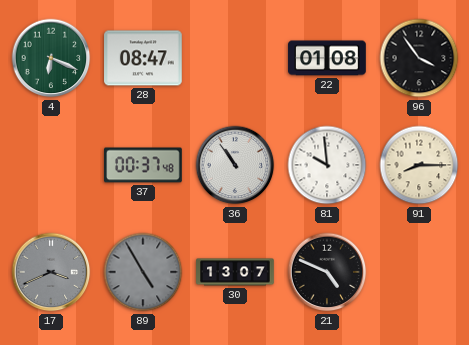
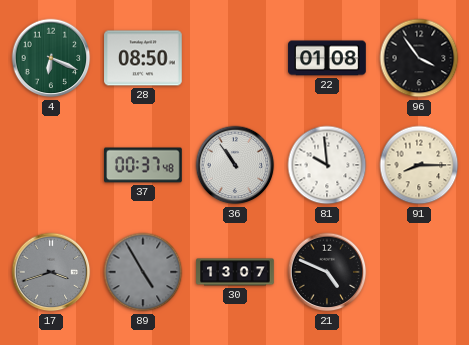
28: 08:47 -> 08:50 (143, 58)
17: 3:41 -> 3:42 (51, 272)
